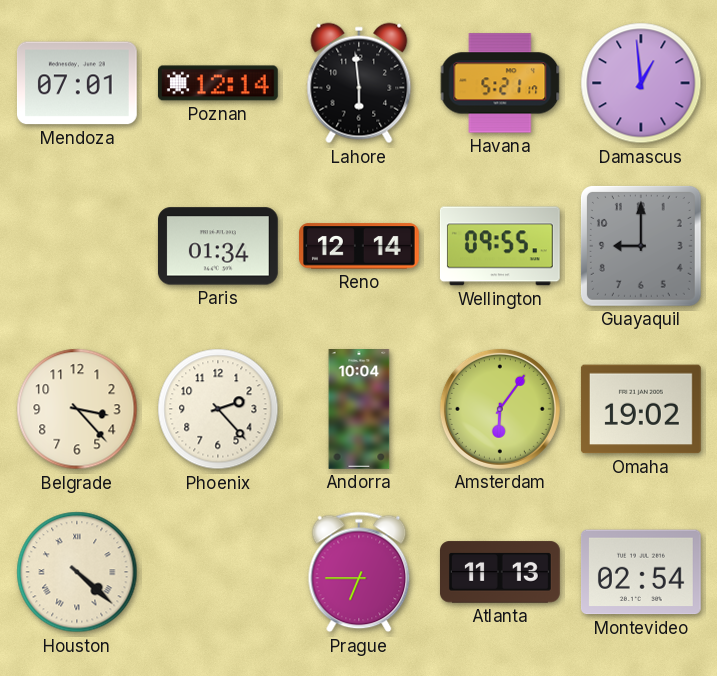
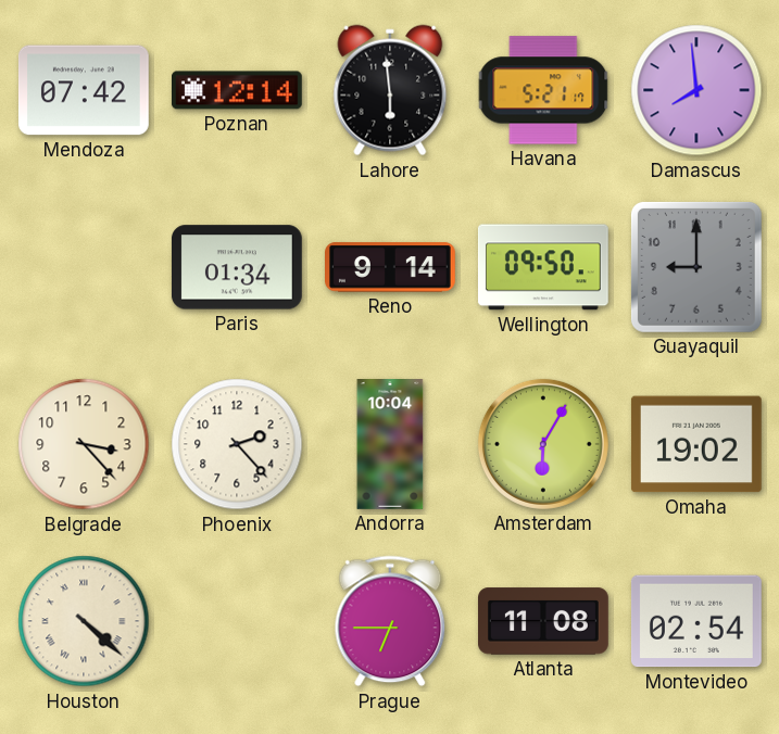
Mendoza: 07:01 -> 07:42 (84, 90)
Damascus: 12:59 -> 7:59 (696, 90)
Reno: 12:14 -> 9:14 (391, 267)
Wellington: 09:55 -> 09:50 (543, 267)
Amsterdam: 6:06 -> 6:05 (543, 444)
Atlanta: 11:13 -> 11:08 (544, 621)
